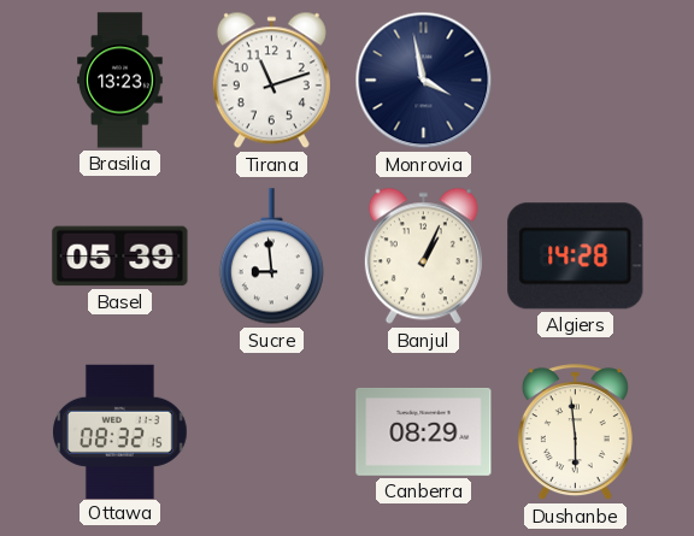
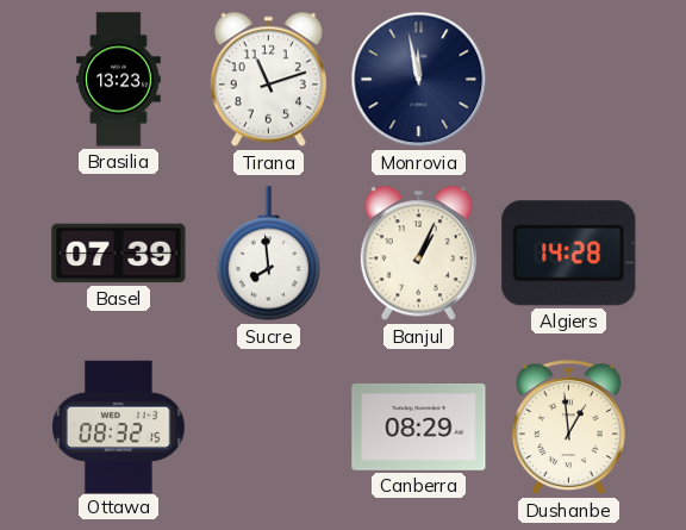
Monrovia: 3:58 -> 11:58 (419, 80)
Basel: 05:39 -> 07:39 (119, 254)
Sucre: 8:59 -> 7:59 (268, 254)
Dushanbe: 5:59 -> 12:59 (568, 428)
